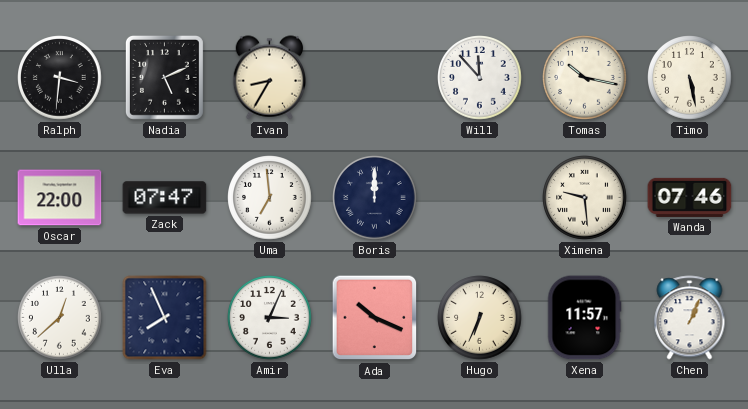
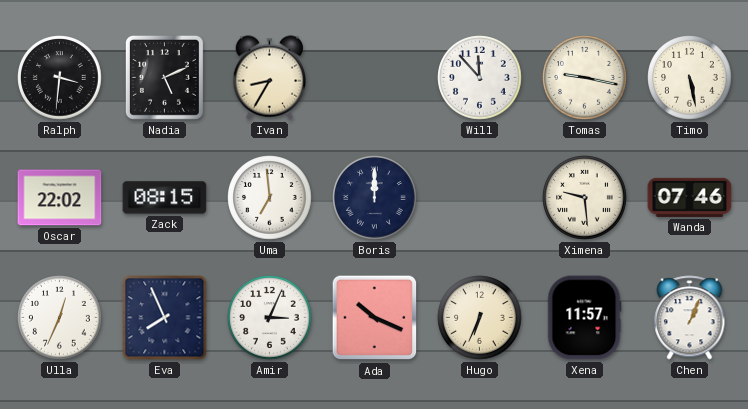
Tomas: 10:17 -> 9:17 (585, 78)
Oscar: 22:00 -> 22:02 (60, 198)
Zack: 07:47 -> 08:15 (165, 198)
Ulla: 12:38 -> 12:34 (60, 318)
